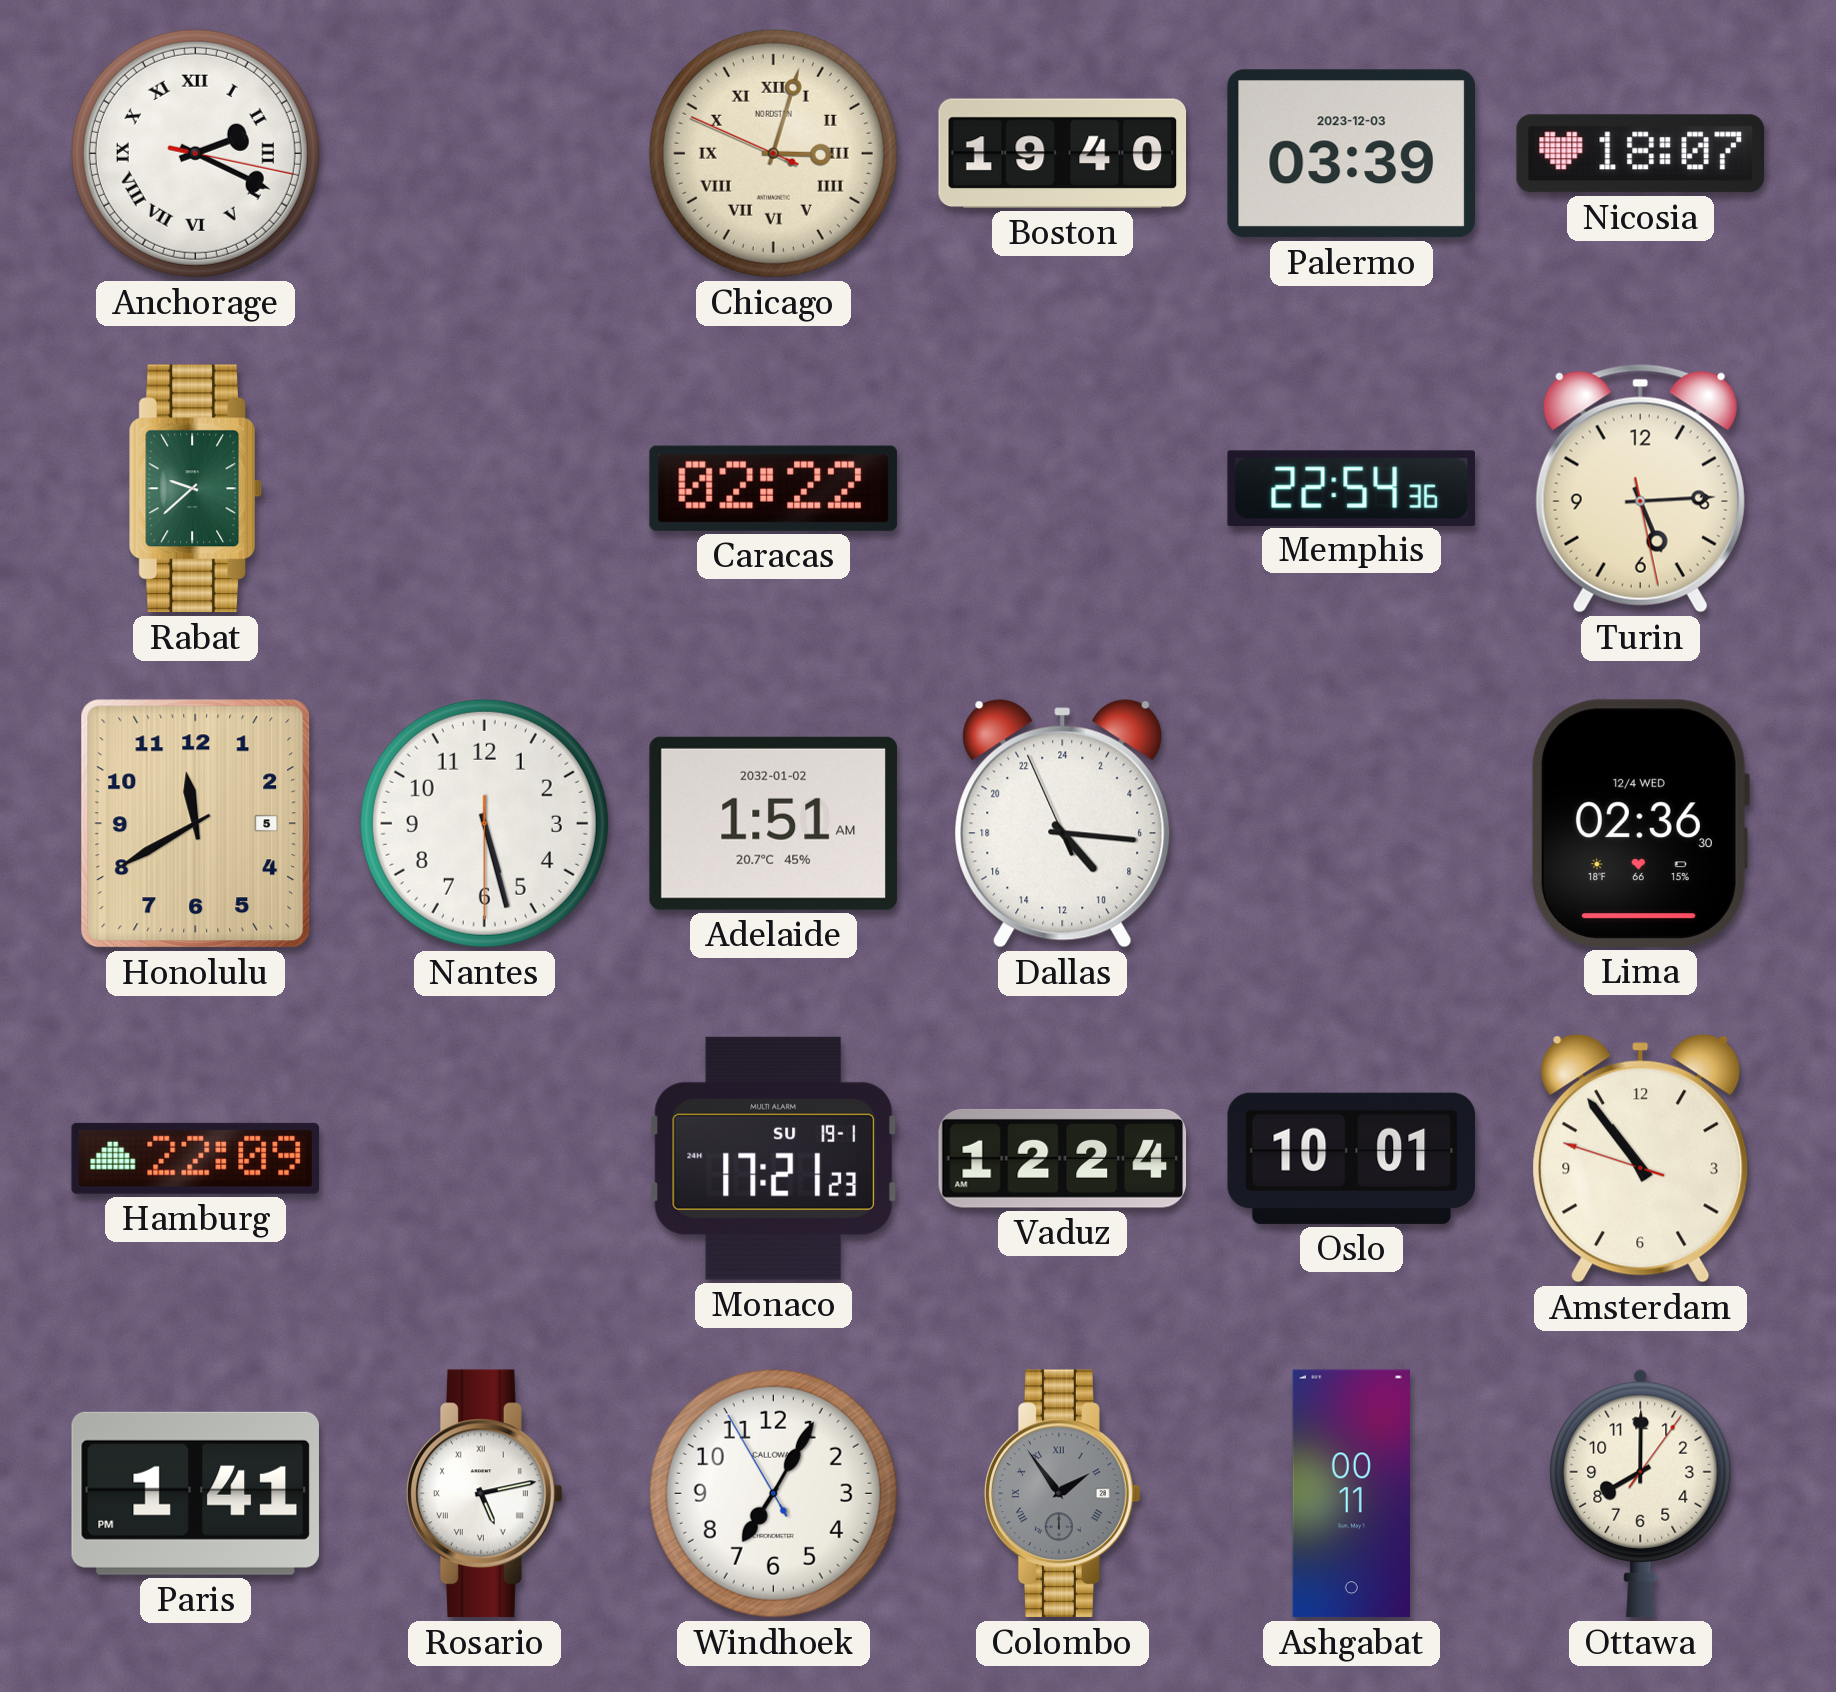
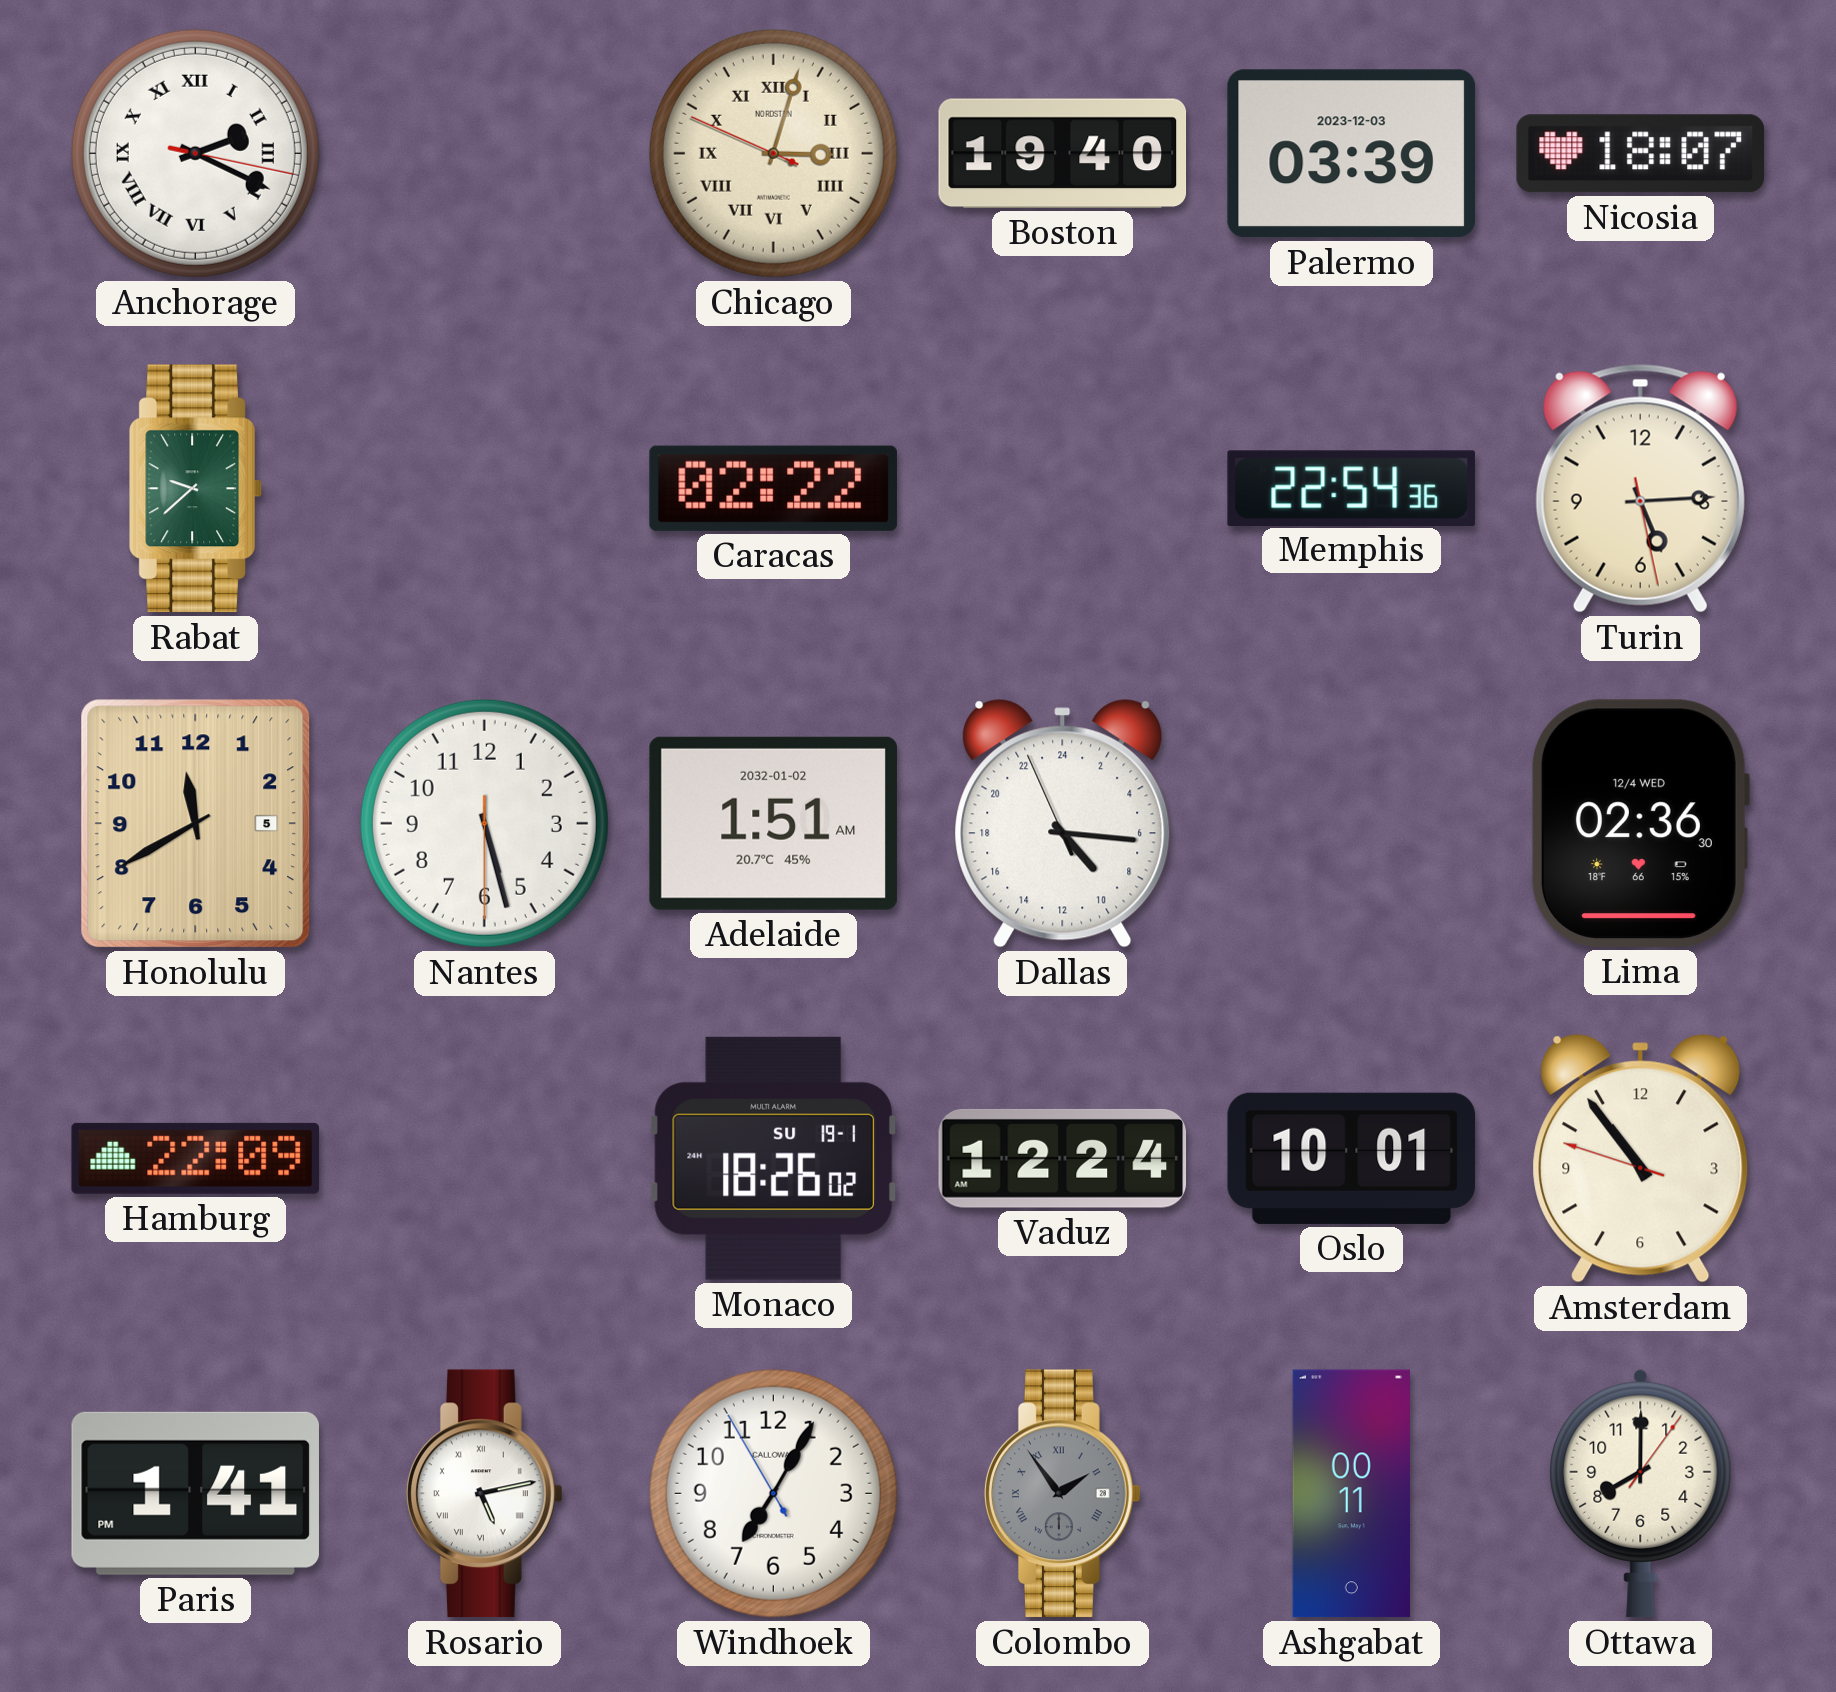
Monaco: 17:21 -> 18:26 (773, 1158)
